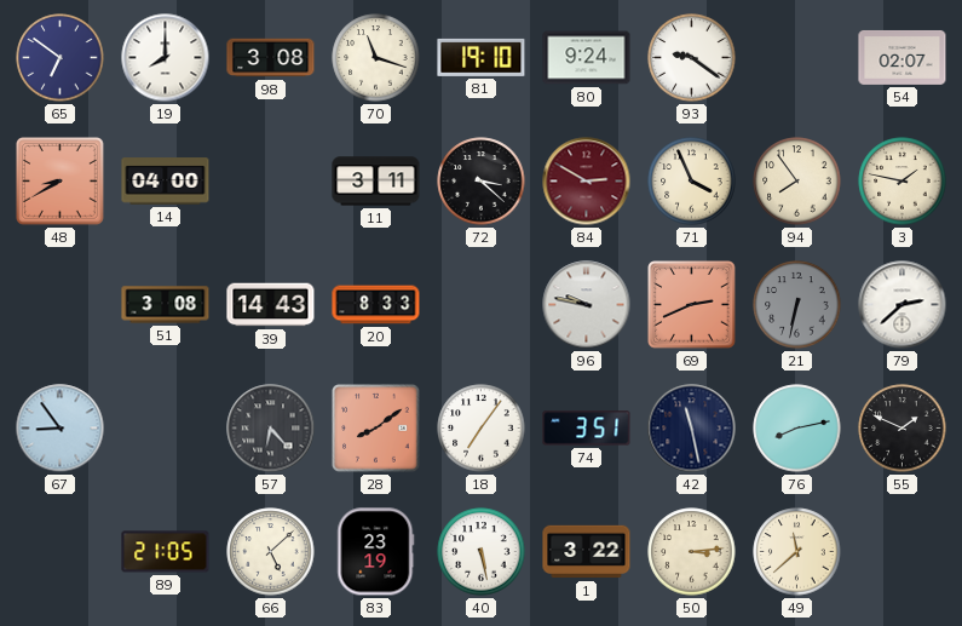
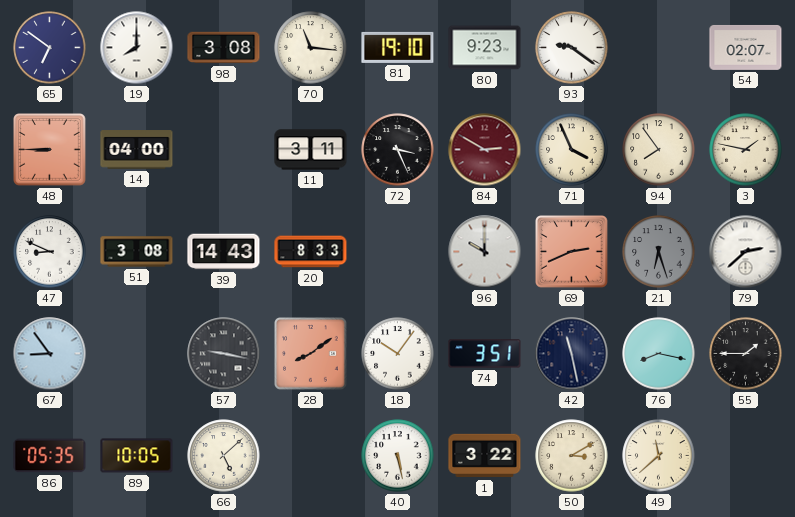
70: 11:18 -> 11:16 (311, 48)
80: 9:24 -> 9:23 (485, 48)
48: 8:40 -> 8:45 (50, 150)
72: 3:22 -> 3:26 (398, 150)
47: none -> 8:49 (50, 252)
96: 9:47 -> 10:00 (485, 252)
21: 6:32 -> 6:27 (659, 252)
57: 6:23 -> 9:17 (224, 354)
18: 7:06 -> 10:06 (398, 354)
76: 8:13 -> 8:17 (659, 354)
55: 1:49 -> 1:45 (746, 354)
86: none -> 05:35 (50, 456)
89: 21:05 -> 10:05 (137, 456)
83: 23:19 -> none (376, 552)
50: 3:14 -> 3:10 (572, 456)
